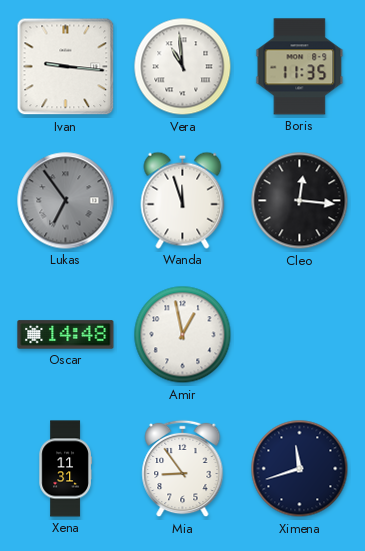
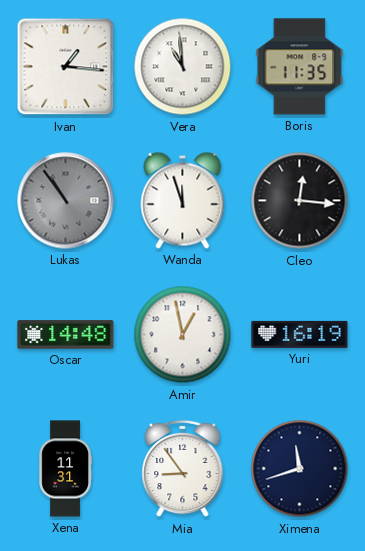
Ivan: 9:16 -> 1:16 (66, 67)
Lukas: 6:54 -> 10:54 (66, 201)
Yuri: none -> 16:19 (300, 334)
